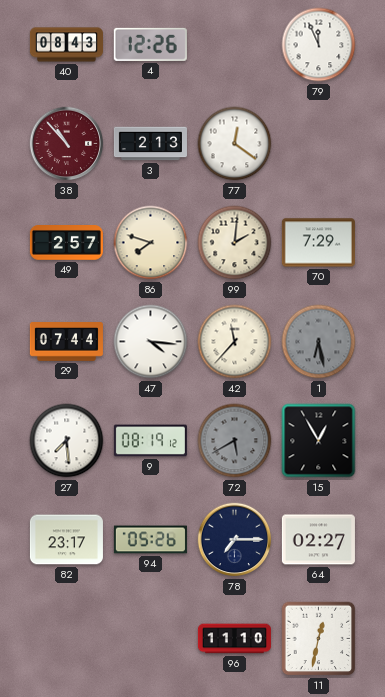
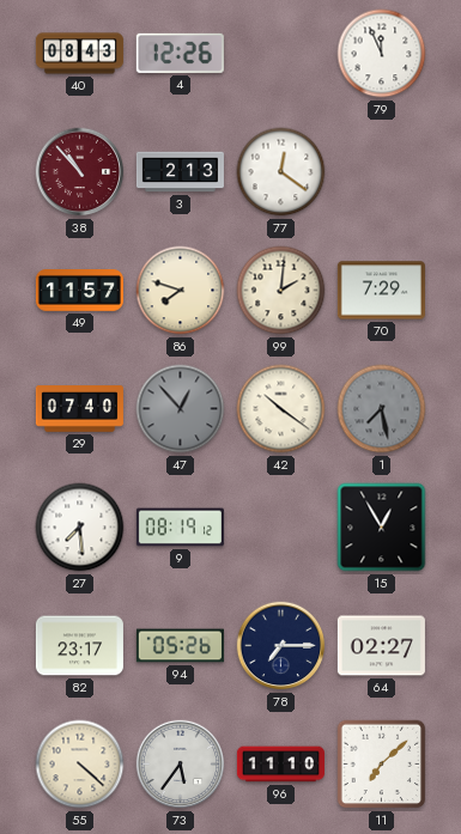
49: 2:57 -> 11:57 (79, 291)
29: 07:44 -> 07:40 (79, 409)
47: 4:16 -> 12:53 (181, 409)
47 dial: white -> grey (181, 409)
42: 11:37 -> 10:21 (281, 409)
1: 6:28 -> 7:28 (382, 409)
72: 5:40 -> none (235, 441)
55: none -> 4:22 (80, 765)
73: none -> 5:36 (181, 765)
11: 12:32 -> 7:08 (382, 765)
